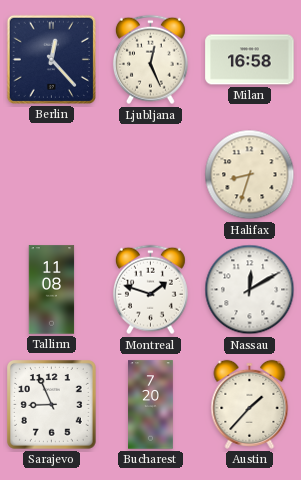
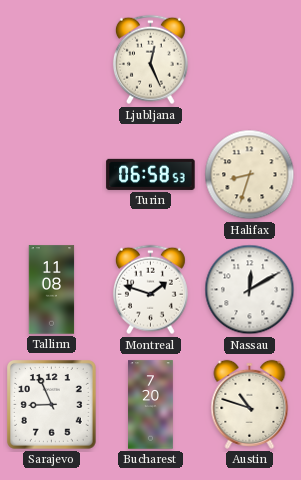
Berlin: 12:23 -> none (51, 59)
Milan: 16:58 -> none (250, 60)
Turin: none -> 06:58 (151, 174)
Austin: 1:37 -> 10:48 (250, 404)
